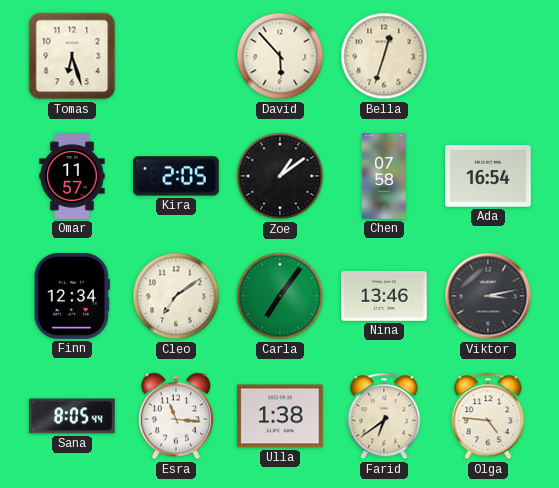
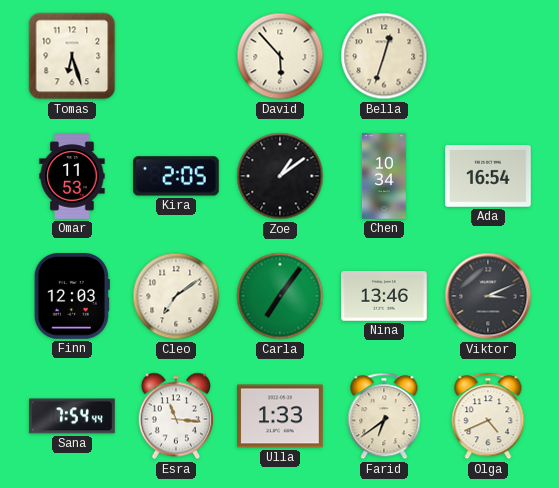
Omar: 11:57 -> 11:53 (72, 176)
Chen: 07:58 -> 10:34 (384, 176)
Finn: 12:34 -> 12:03 (72, 297)
Viktor: 3:13 -> 3:11 (488, 296)
Sana: 8:05 -> 7:54 (72, 416)
Ulla: 1:38 -> 1:33 (281, 416)
Olga: 4:46 -> 4:41 (488, 416)
